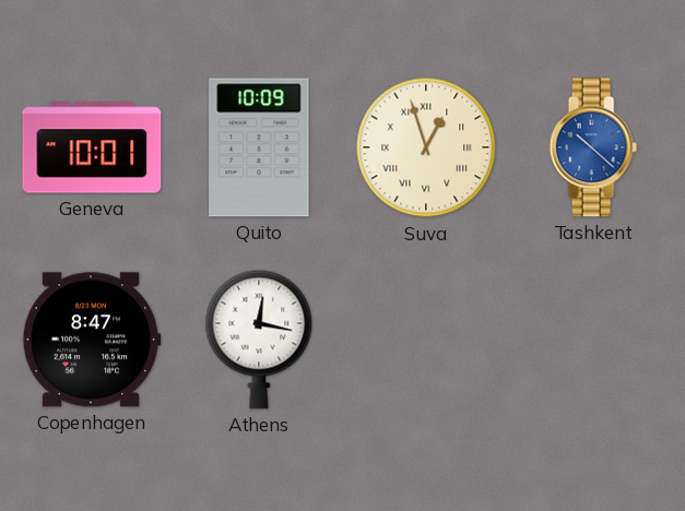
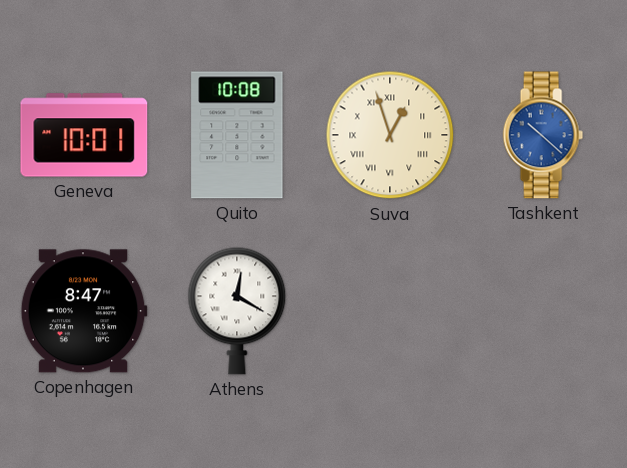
Quito: 10:09 -> 10:08 (237, 135)
Athens: 12:17 -> 12:20 (237, 311)
